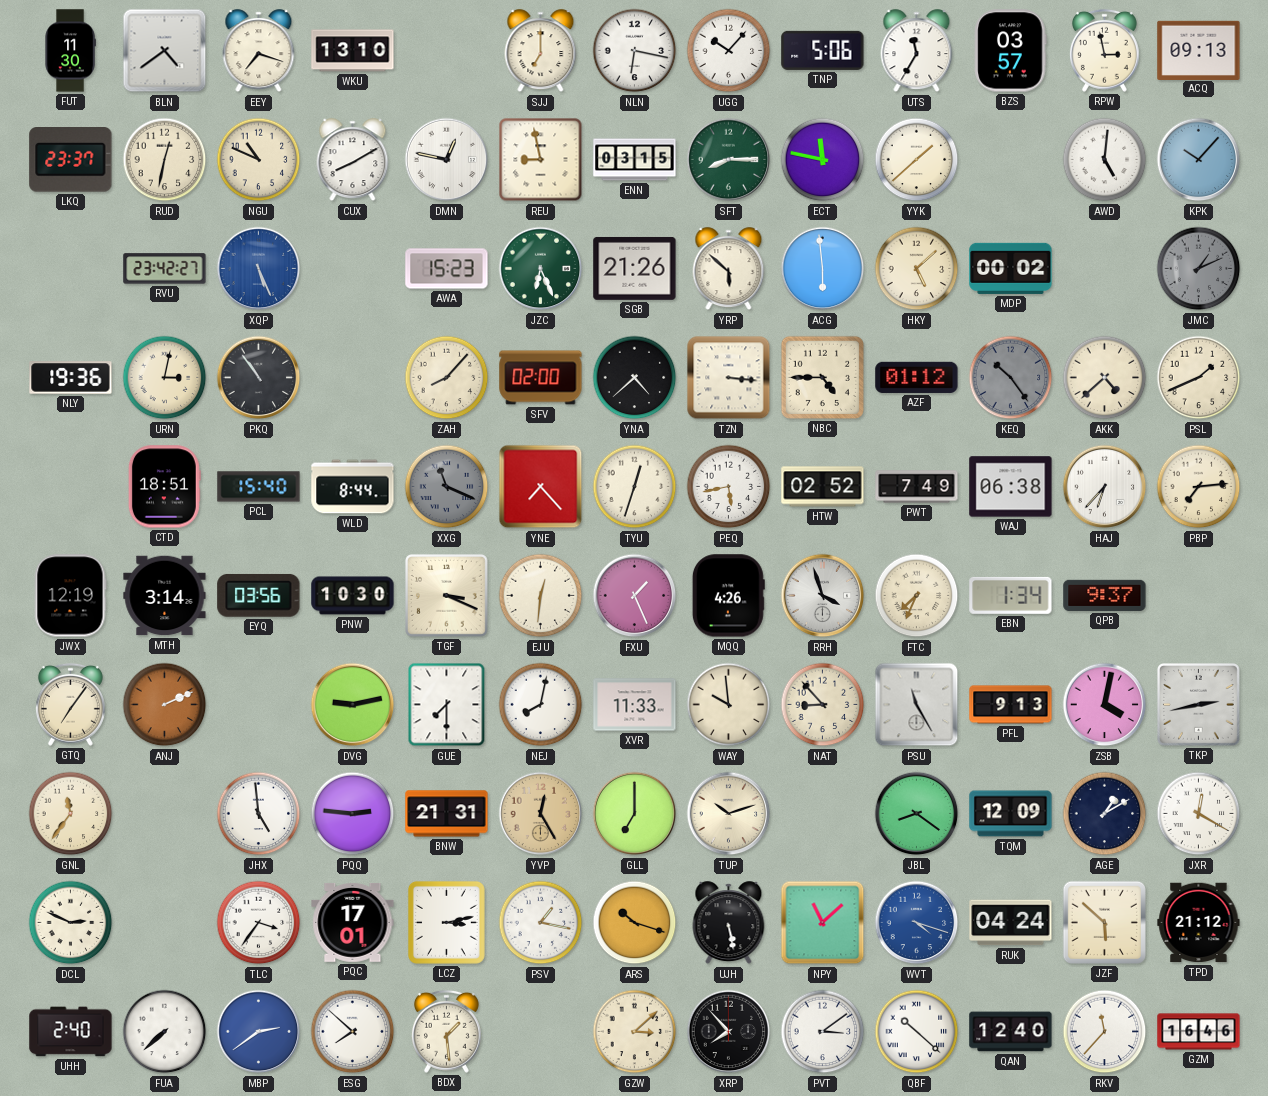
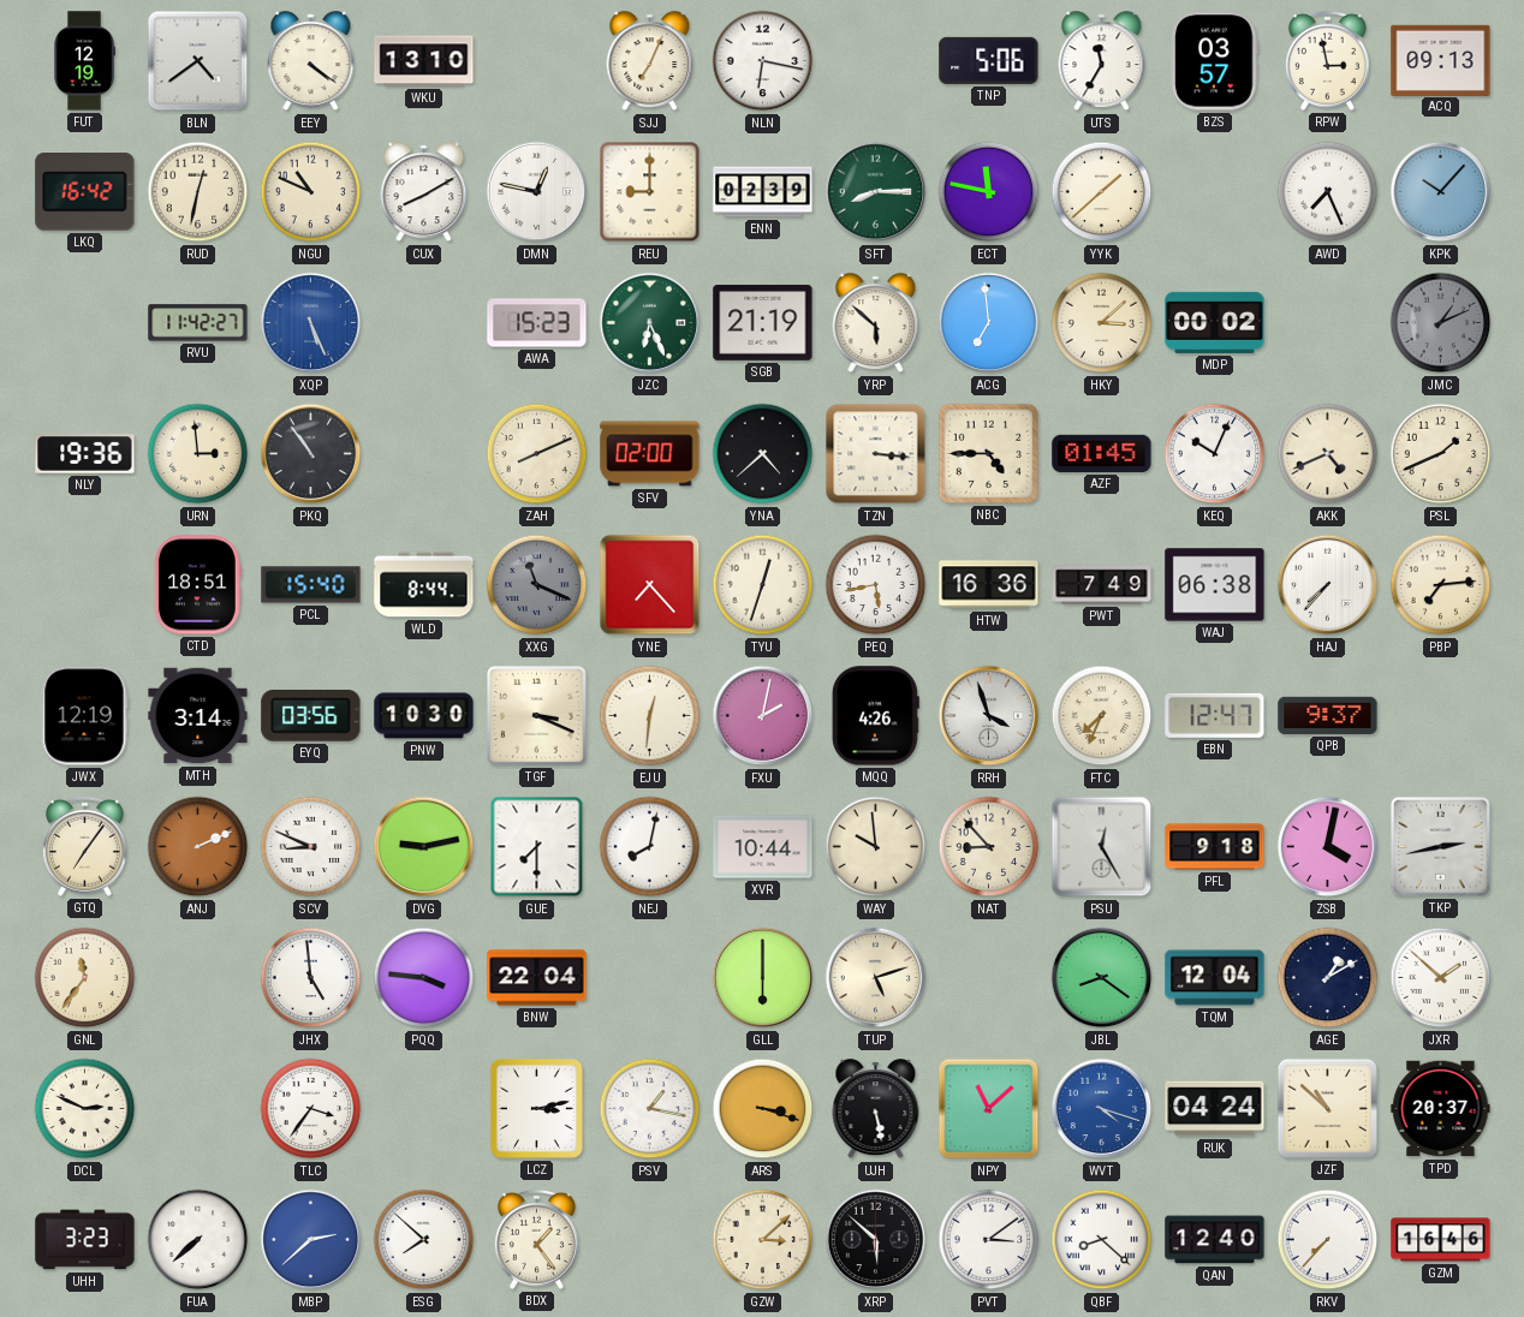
FUT: 11:30 -> 12:19 (84, 61)
EEY: 7:18 -> 4:21 (311, 61)
SJJ: 7:00 -> 7:04 (650, 61)
UGG: 10:07 -> none (729, 51)
LKQ: 23:37 -> 16:42 (85, 192)
REU: 8:58 -> 9:00 (650, 192)
ENN: 03:15 -> 02:39 (763, 192)
AWD: 5:01 -> 7:26 (1328, 192)
RVU: 23:42 -> 11:42 (198, 323)
SGB: 21:26 -> 21:19 (763, 322)
ACG: 5:59 -> 6:59 (989, 323)
HKY: 5:08 -> 3:08 (1102, 323)
URN: 3:02 -> 2:59 (198, 454)
ZAH: 8:07 -> 8:11 (537, 454)
AZF: 01:12 -> 01:45 (1102, 453)
KEQ: 10:24 -> 10:04 (1215, 454)
KEQ dial: grey -> white (1215, 454)
AKK: 4:38 -> 4:41 (1328, 454)
HTW: 02:52 -> 16:36 (989, 585)
HAJ: 6:37 -> 7:37 (1328, 585)
FXU: 1:26 -> 2:02 (763, 716)
EBN: 1:34 -> 12:47 (1215, 715)
SCV: none -> 8:49 (311, 847)
XVR: 11:33 -> 10:44 (763, 847)
PSU: 11:25 -> 12:25 (1102, 847)
PFL: 9:13 -> 9:18 (1215, 847)
PQQ: 2:46 -> 3:46 (424, 978)
BNW: 21:31 -> 22:04 (537, 978)
YVP: 12:25 -> none (541, 814)
GLL: 7:00 -> 6:00 (763, 978)
TUP: 10:12 -> 5:12 (876, 978)
TQM: 12:09 -> 12:04 (1215, 978)
JXR: 12:20 -> 1:52 (1441, 978)
PQC: 17:01 -> none (353, 922)
ARS: 10:18 -> 3:18 (763, 1109)
JZF: 5:52 -> 10:52 (1327, 1108)
TPD: 21:12 -> 20:37 (1441, 1109)
UHH: 2:40 -> 3:23 (85, 1240)
MBP: 2:39 -> 2:38 (311, 1240)
BDX: 1:29 -> 1:24 (536, 1239)
XRP: 7:53 -> 5:52 (876, 1240)
QBF: 10:22 -> 8:22 (1102, 1240)
RKV: 11:37 -> 7:37 (1328, 1240)
